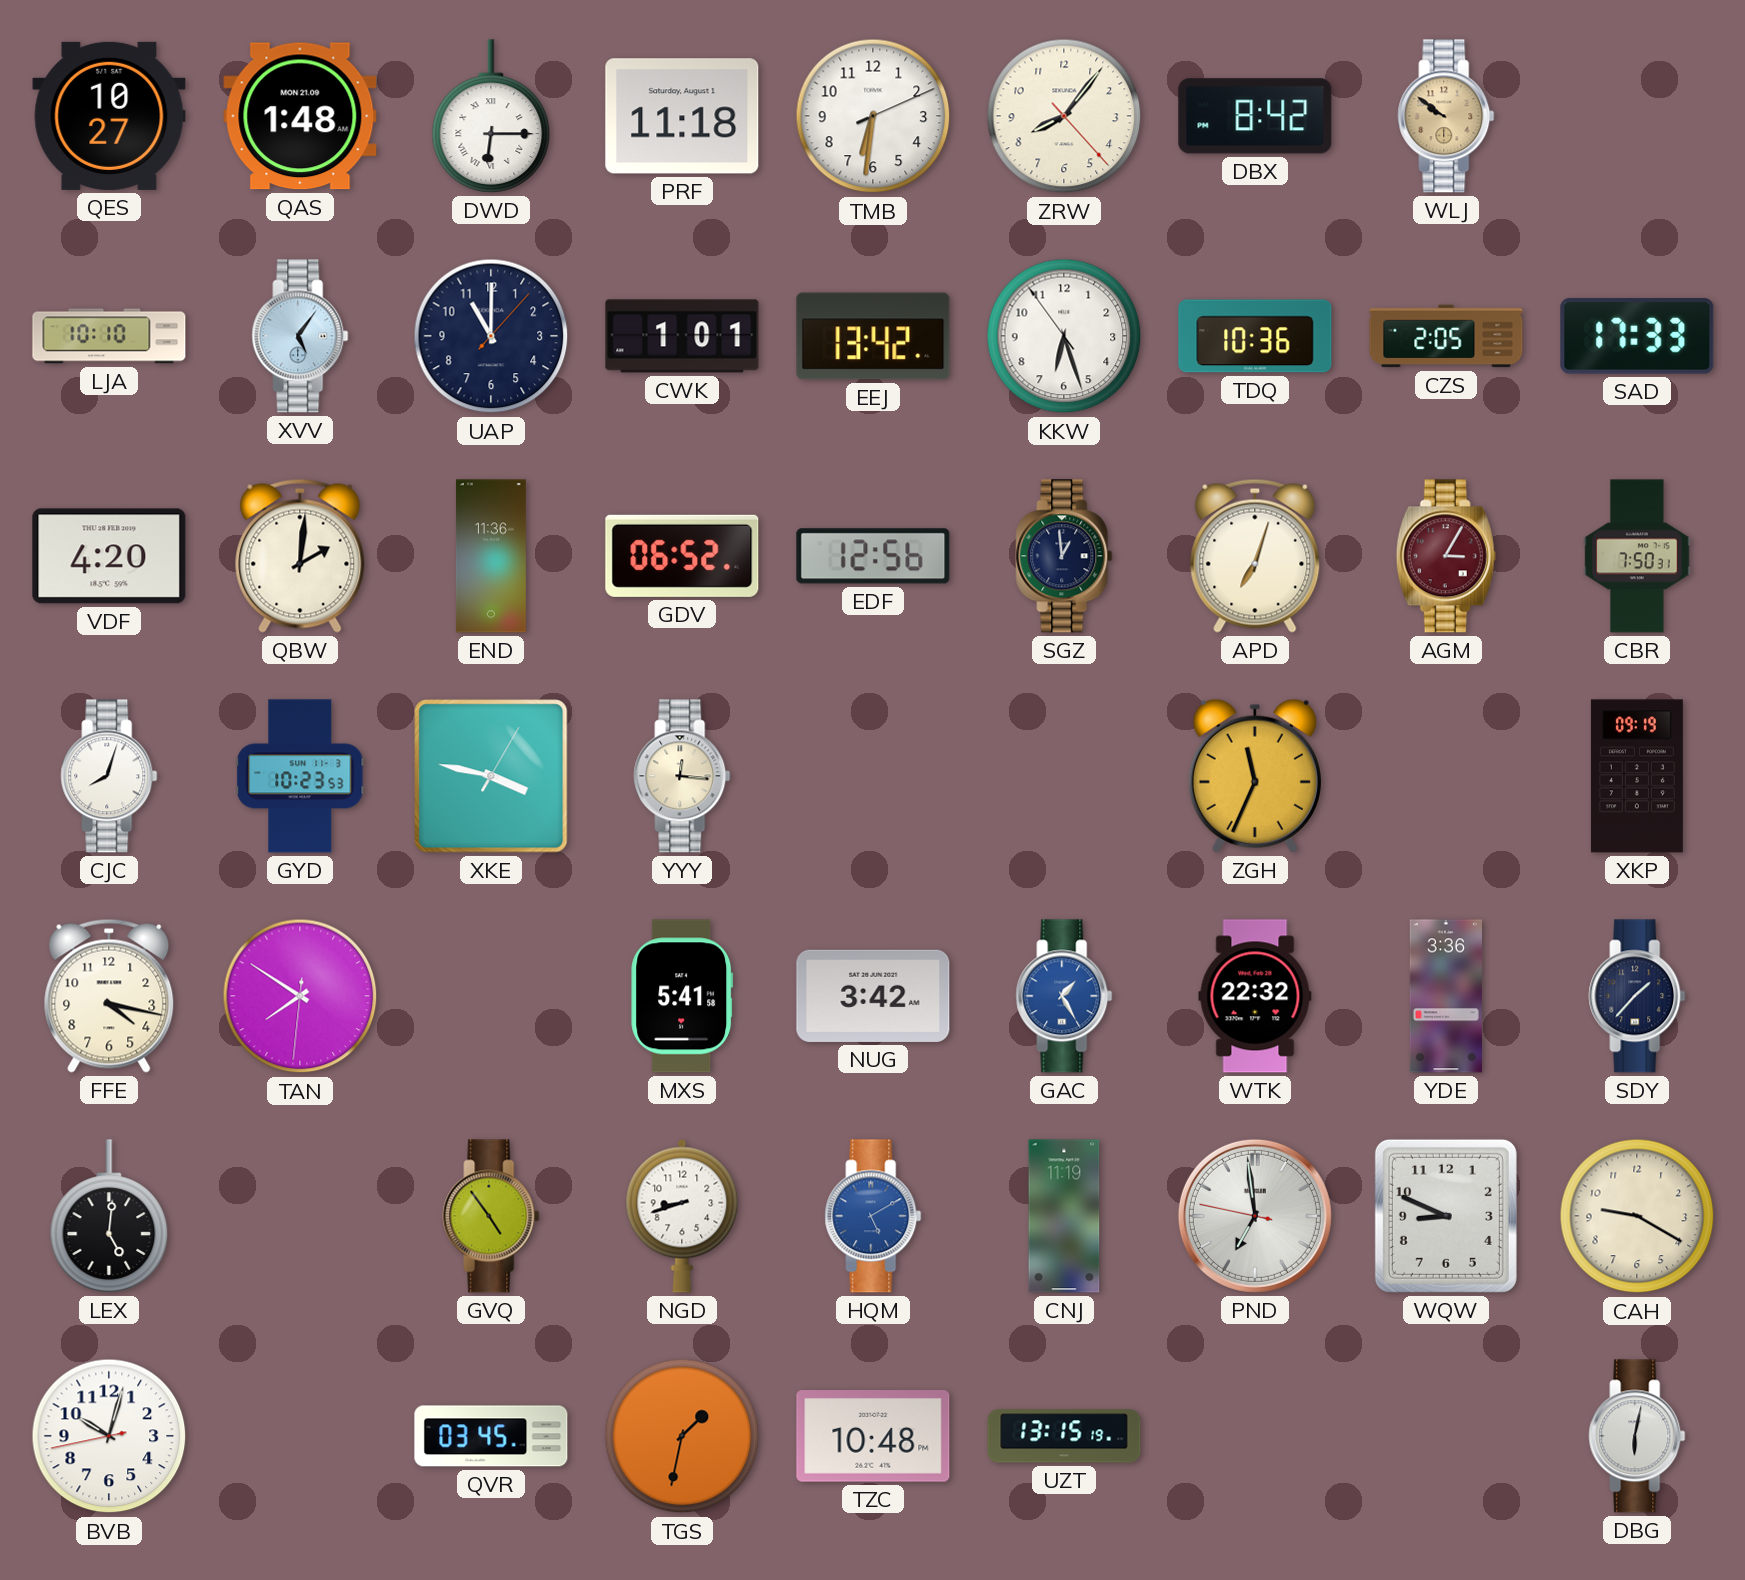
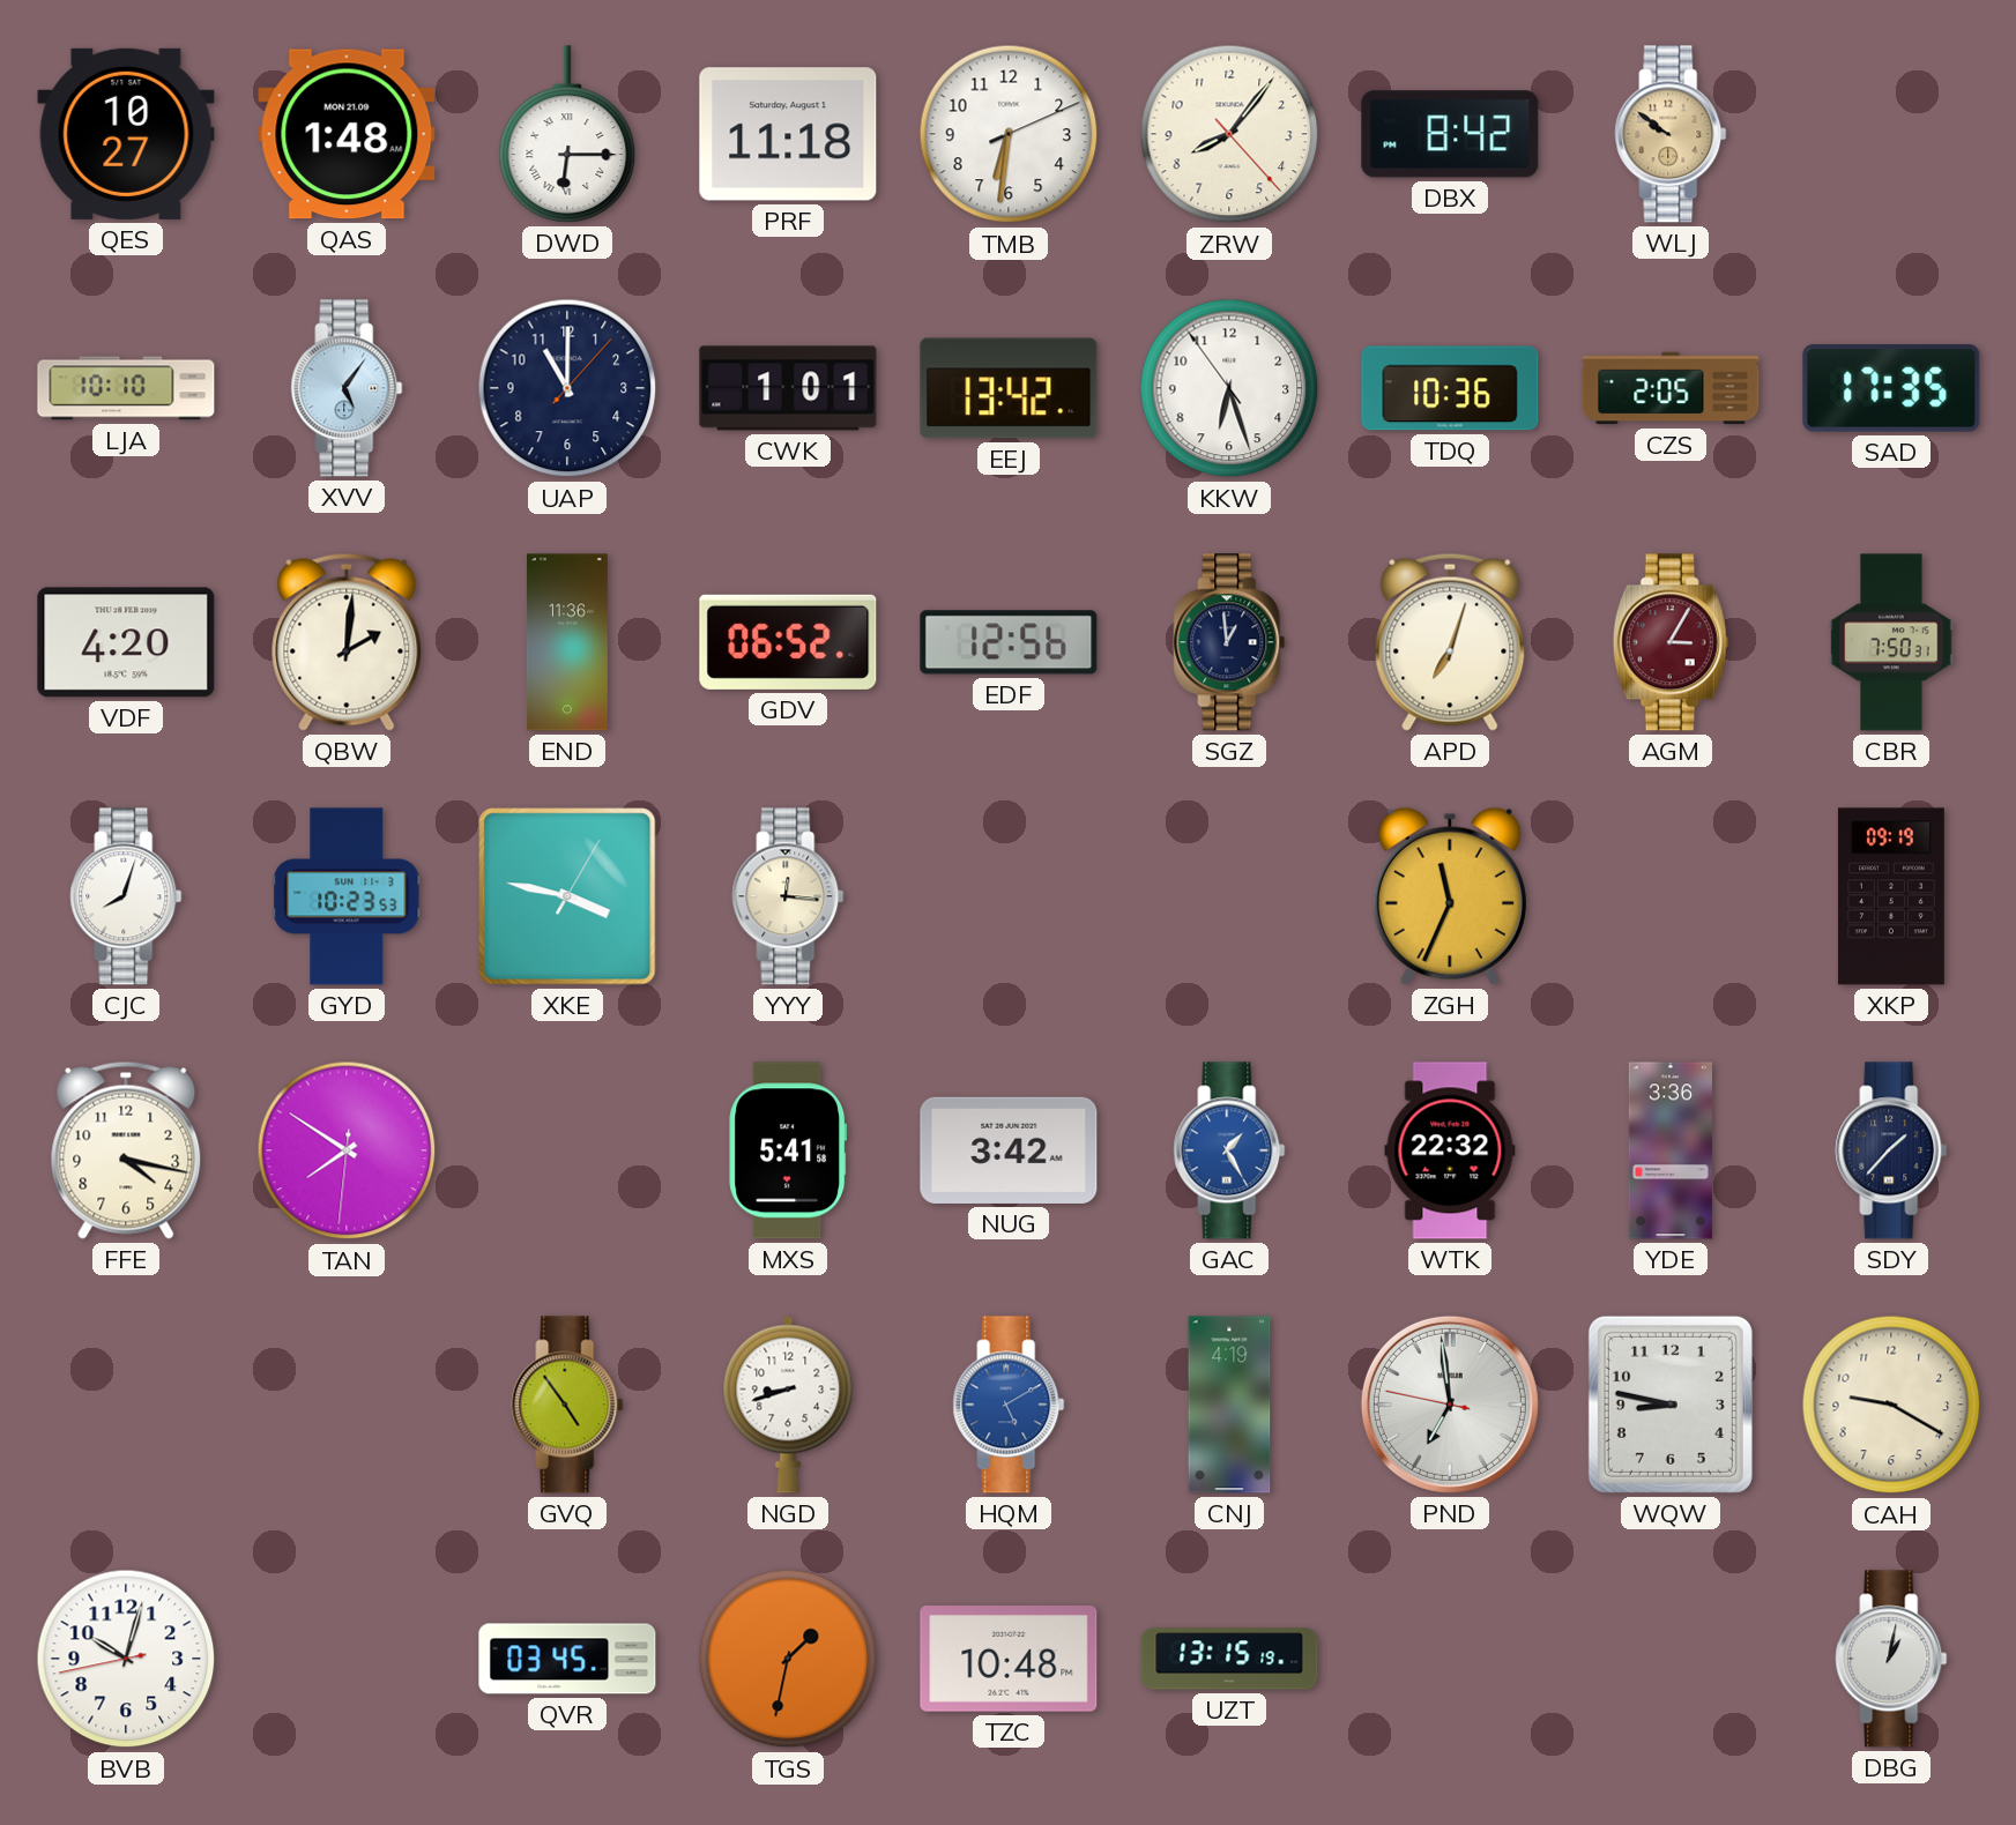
SAD: 17:33 -> 17:35 (1891, 388)
LEX: 5:01 -> none (109, 1216)
CNJ: 11:19 -> 4:19 (1229, 1405)
WQW: 8:49 -> 8:47 (1671, 1405)
DBG: 6:02 -> 1:02 (1891, 1659)
